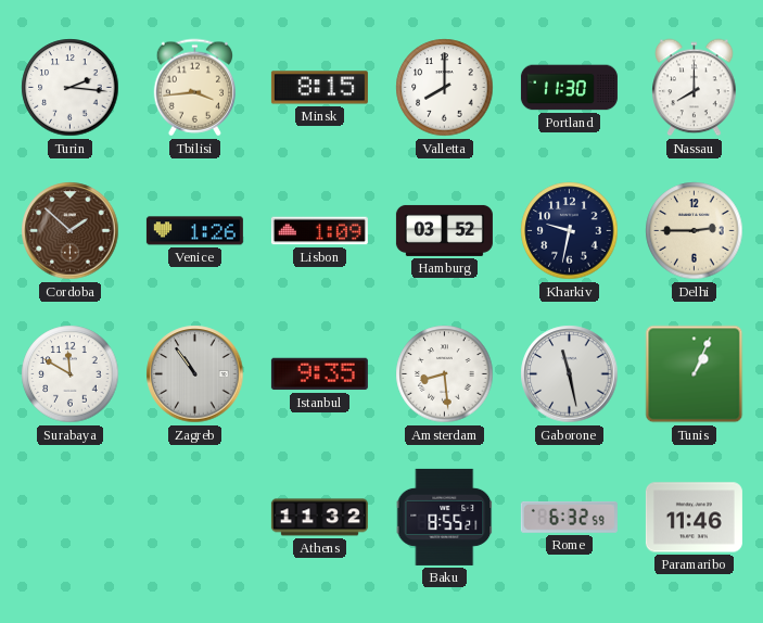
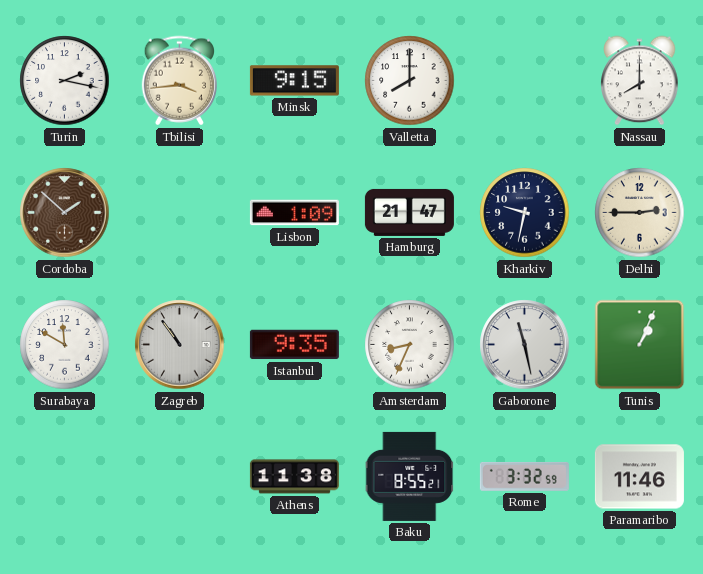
Turin: 2:16 -> 2:17 (65, 81)
Minsk: 8:15 -> 9:15 (294, 81)
Portland: 11:30 -> none (569, 88)
Venice: 1:26 -> none (194, 231)
Hamburg: 03:52 -> 21:47 (409, 212)
Amsterdam: 8:29 -> 8:34 (410, 345)
Athens: 11:32 -> 11:38 (294, 477)
Rome: 6:32 -> 3:32 (524, 476)
